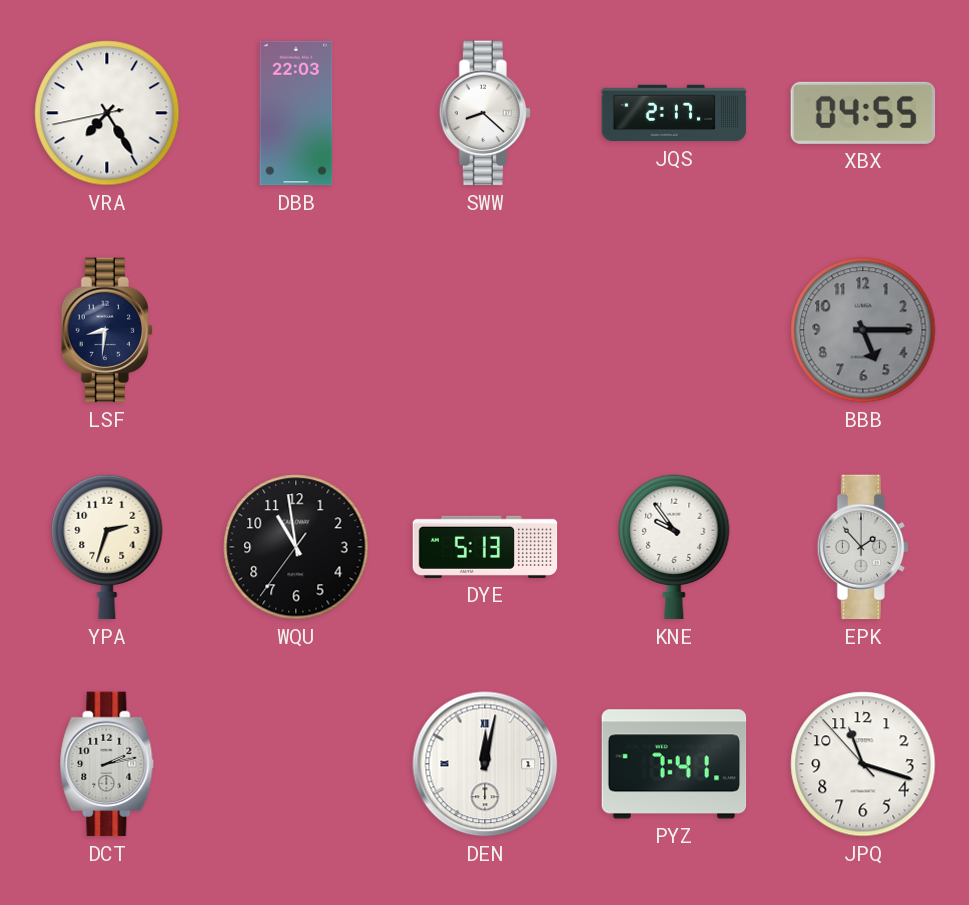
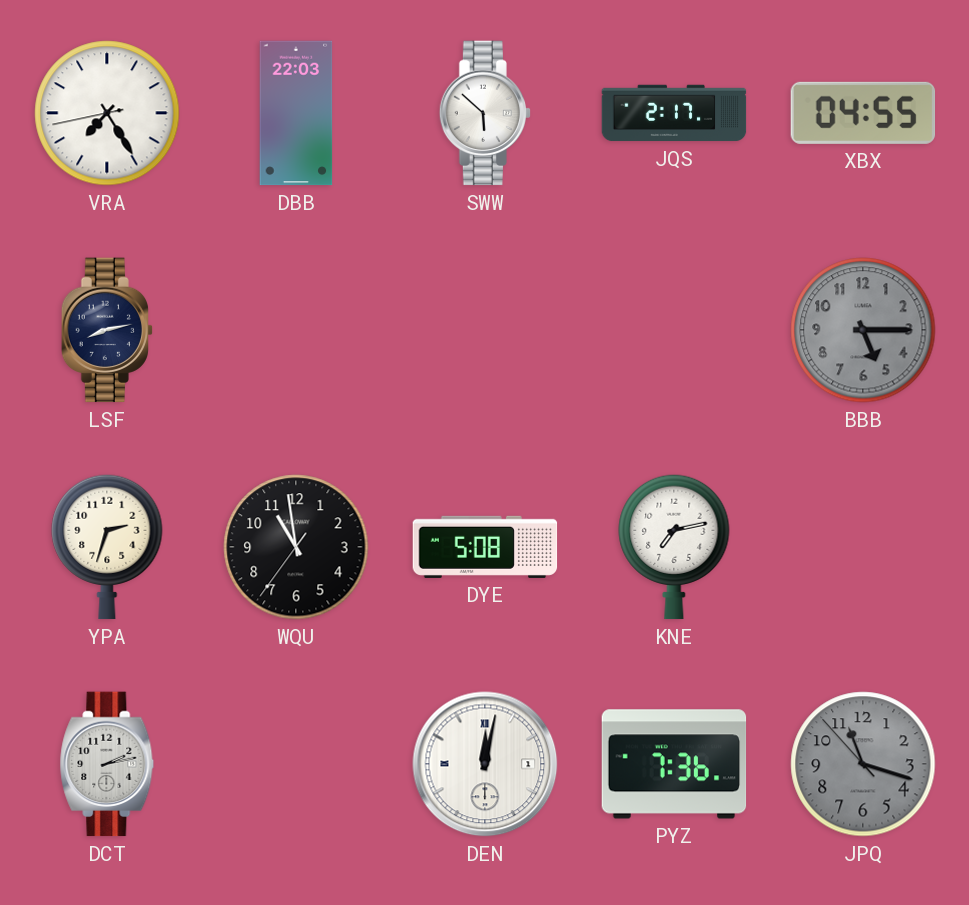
SWW: 8:22 -> 5:52 (484, 113)
LSF: 8:31 -> 8:13 (106, 330)
DYE: 5:13 -> 5:08 (485, 547)
KNE: 9:54 -> 7:13 (674, 547)
EPK: 1:53 -> none (862, 547)
PYZ: 7:41 -> 7:36 (674, 764)
JPQ dial: white -> grey (863, 764)
